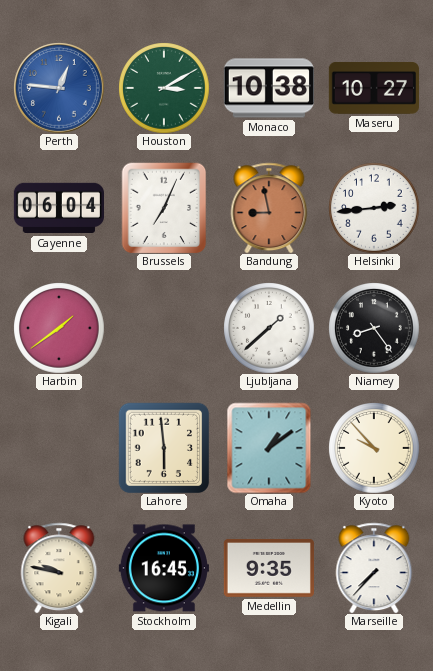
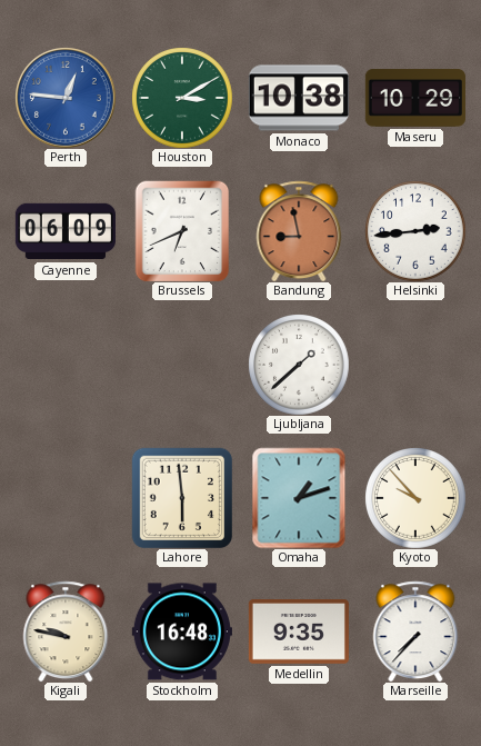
Maseru: 10:27 -> 10:29 (415, 98)
Cayenne: 06:04 -> 06:09 (64, 231)
Brussels: 7:04 -> 6:41 (182, 231)
Harbin: 1:39 -> none (59, 328)
Niamey: 8:24 -> none (374, 328)
Omaha: 1:09 -> 1:12 (299, 498)
Stockholm: 16:45 -> 16:48 (182, 631)
